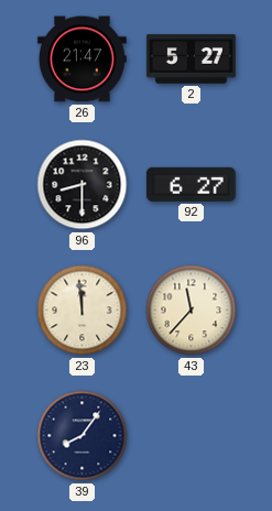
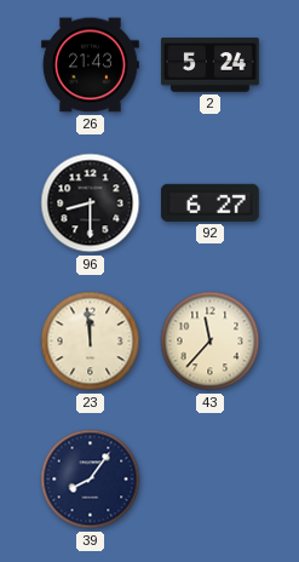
26: 21:47 -> 21:43 (90, 65)
2: 5:27 -> 5:24 (209, 65)
